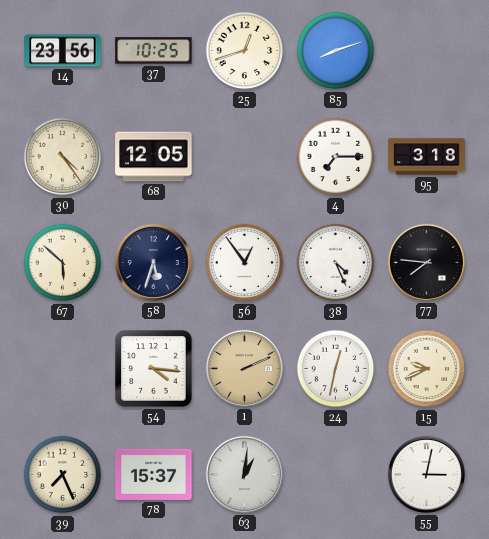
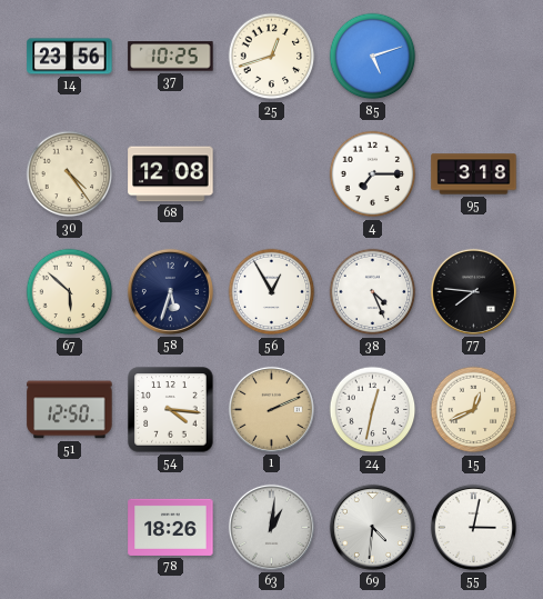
85: 8:12 -> 5:12 (373, 57)
68: 12:05 -> 12:08 (171, 174)
56: 12:54 -> 12:55 (272, 292)
51: none -> 12:50 (70, 410)
15: 9:41 -> 12:41 (474, 410)
39: 7:26 -> none (63, 475)
78: 15:37 -> 18:26 (171, 527)
69: none -> 4:31 (372, 527)
